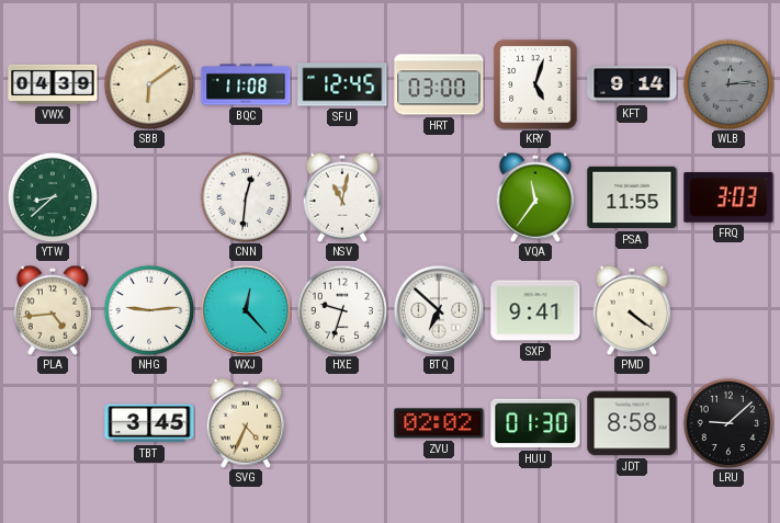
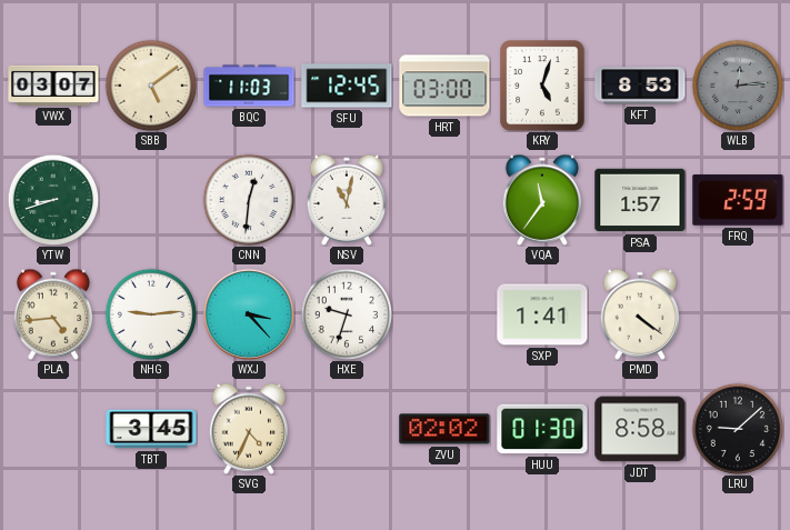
VWX: 04:39 -> 03:07 (53, 86)
SBB: 6:09 -> 5:09 (151, 86)
BQC: 11:08 -> 11:03 (249, 86)
KFT: 9:14 -> 8:53 (640, 86)
YTW: 8:38 -> 8:42 (53, 200)
PSA: 11:55 -> 1:57 (640, 200)
FRQ: 3:03 -> 2:59 (738, 200)
WXJ: 12:23 -> 3:23 (249, 314)
BTQ: 6:52 -> none (439, 310)
SXP: 9:41 -> 1:41 (542, 314)
